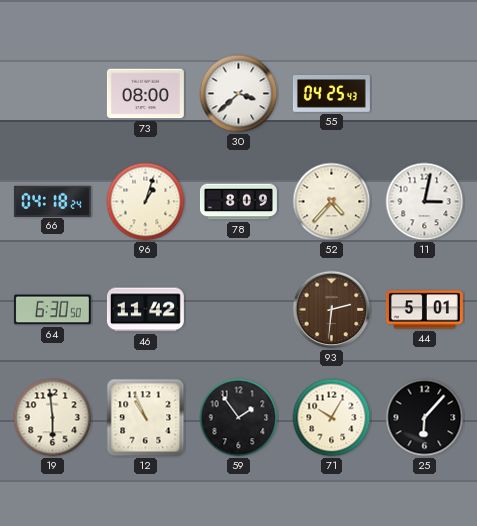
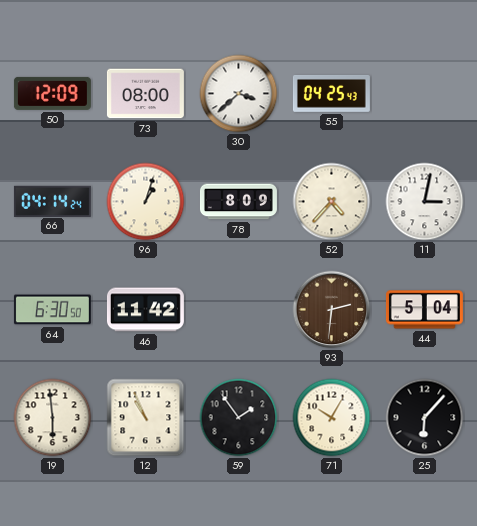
50: none -> 12:09 (52, 93)
66: 04:18 -> 04:14 (52, 201)
44: 5:01 -> 5:04 (424, 310)
